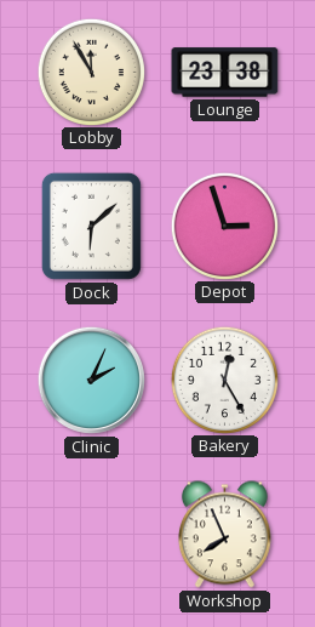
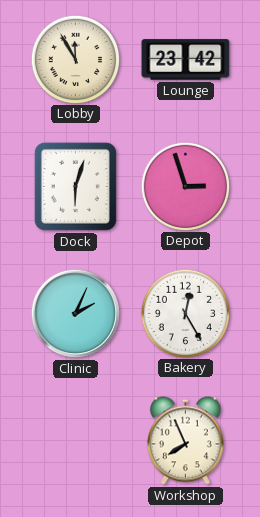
Lounge: 23:38 -> 23:42 (186, 60)
Dock: 6:08 -> 6:03 (75, 186)
